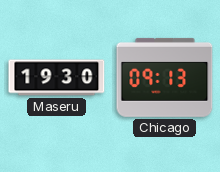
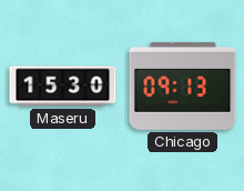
Maseru: 19:30 -> 15:30 (63, 87)
